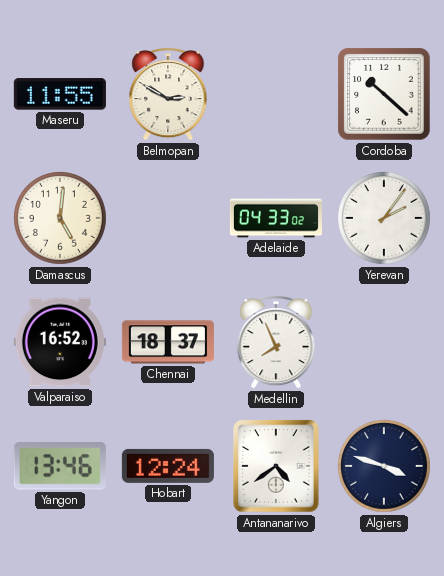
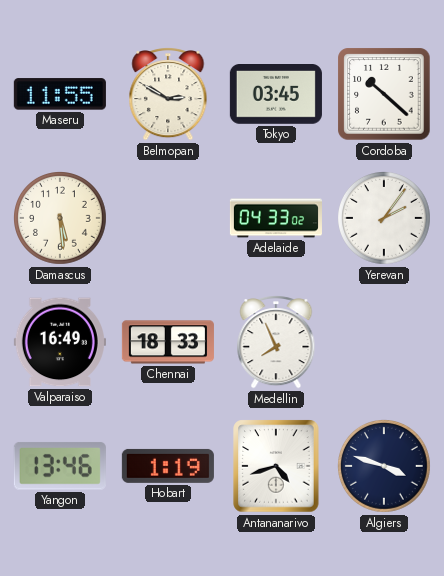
Tokyo: none -> 03:45 (276, 95)
Damascus: 5:01 -> 5:29 (61, 219)
Valparaiso: 16:52 -> 16:49 (60, 342)
Chennai: 18:37 -> 18:33 (168, 342)
Hobart: 12:24 -> 1:19 (168, 466)
Antananarivo: 4:39 -> 4:42 (276, 466)
